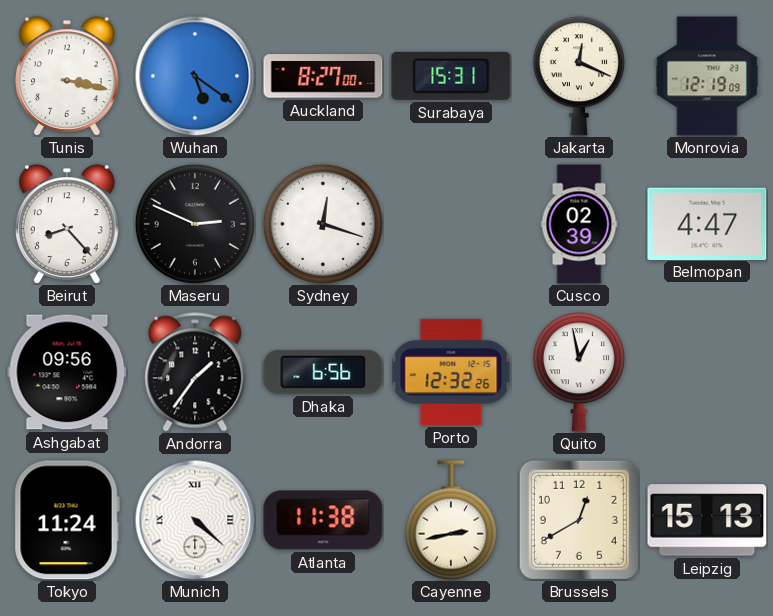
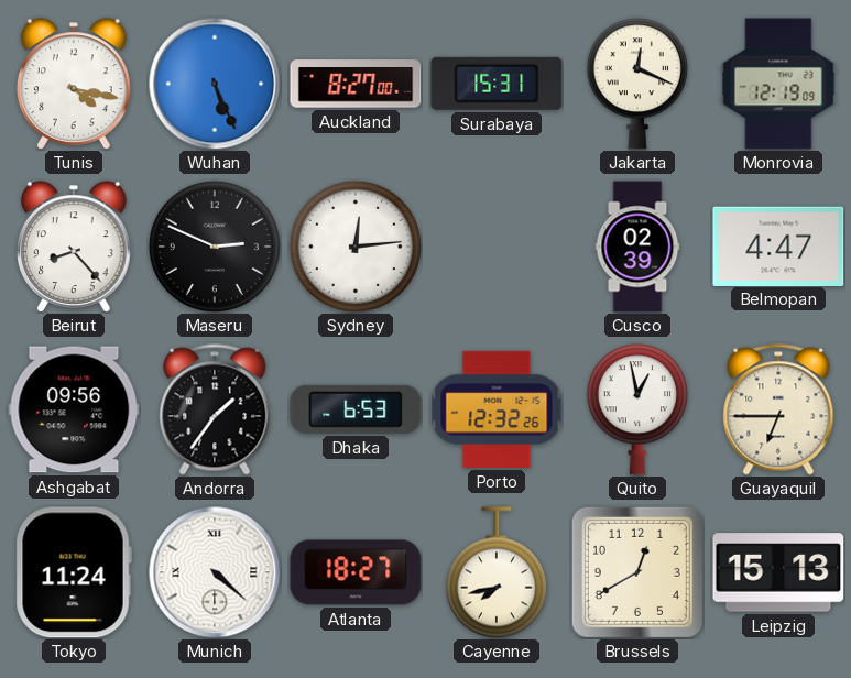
Tunis: 3:17 -> 4:17 (75, 84)
Wuhan: 5:21 -> 5:26 (215, 84)
Sydney: 12:18 -> 12:14 (356, 247)
Dhaka: 6:56 -> 6:53 (356, 409)
Guayaquil: none -> 6:45 (778, 409)
Atlanta: 11:38 -> 18:27 (356, 572)
Cayenne: 2:43 -> 7:43 (497, 572)
